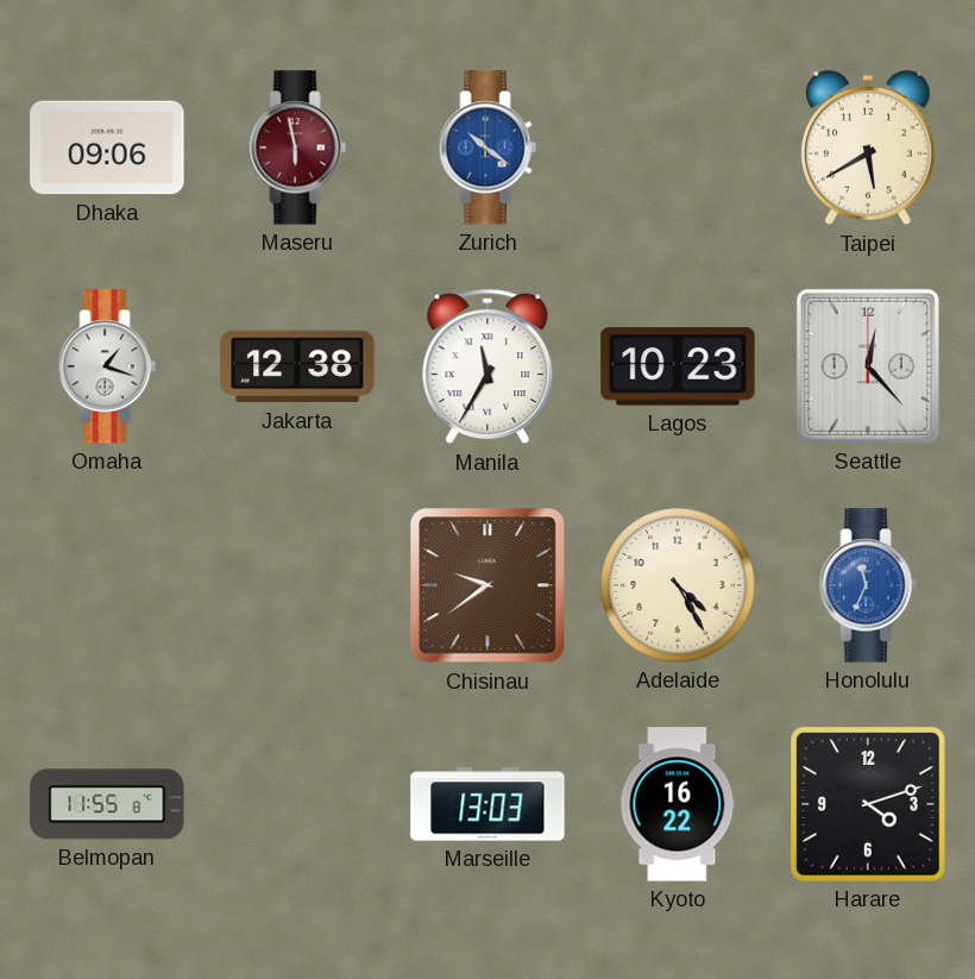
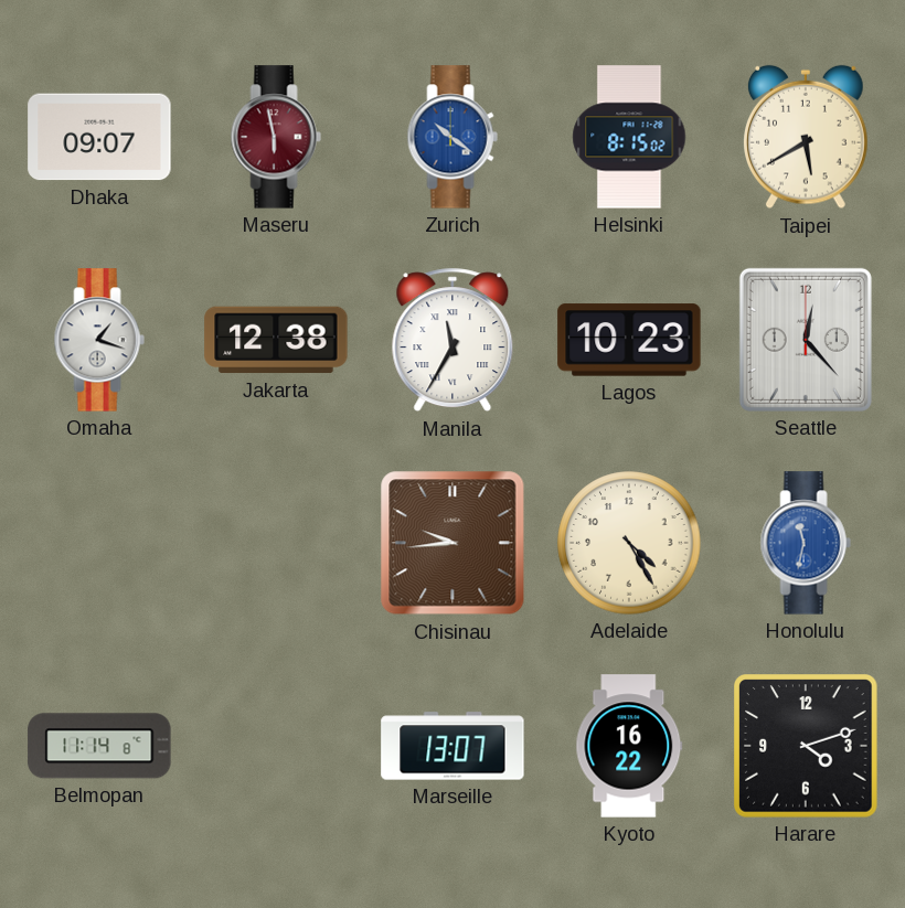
Dhaka: 09:06 -> 09:07 (99, 137)
Helsinki: none -> 8:15 (629, 137)
Chisinau: 9:39 -> 9:44 (453, 543)
Honolulu: 11:34 -> 11:32 (806, 543)
Belmopan: 11:55 -> 11:14 (99, 746)
Marseille: 13:03 -> 13:07 (453, 746)
